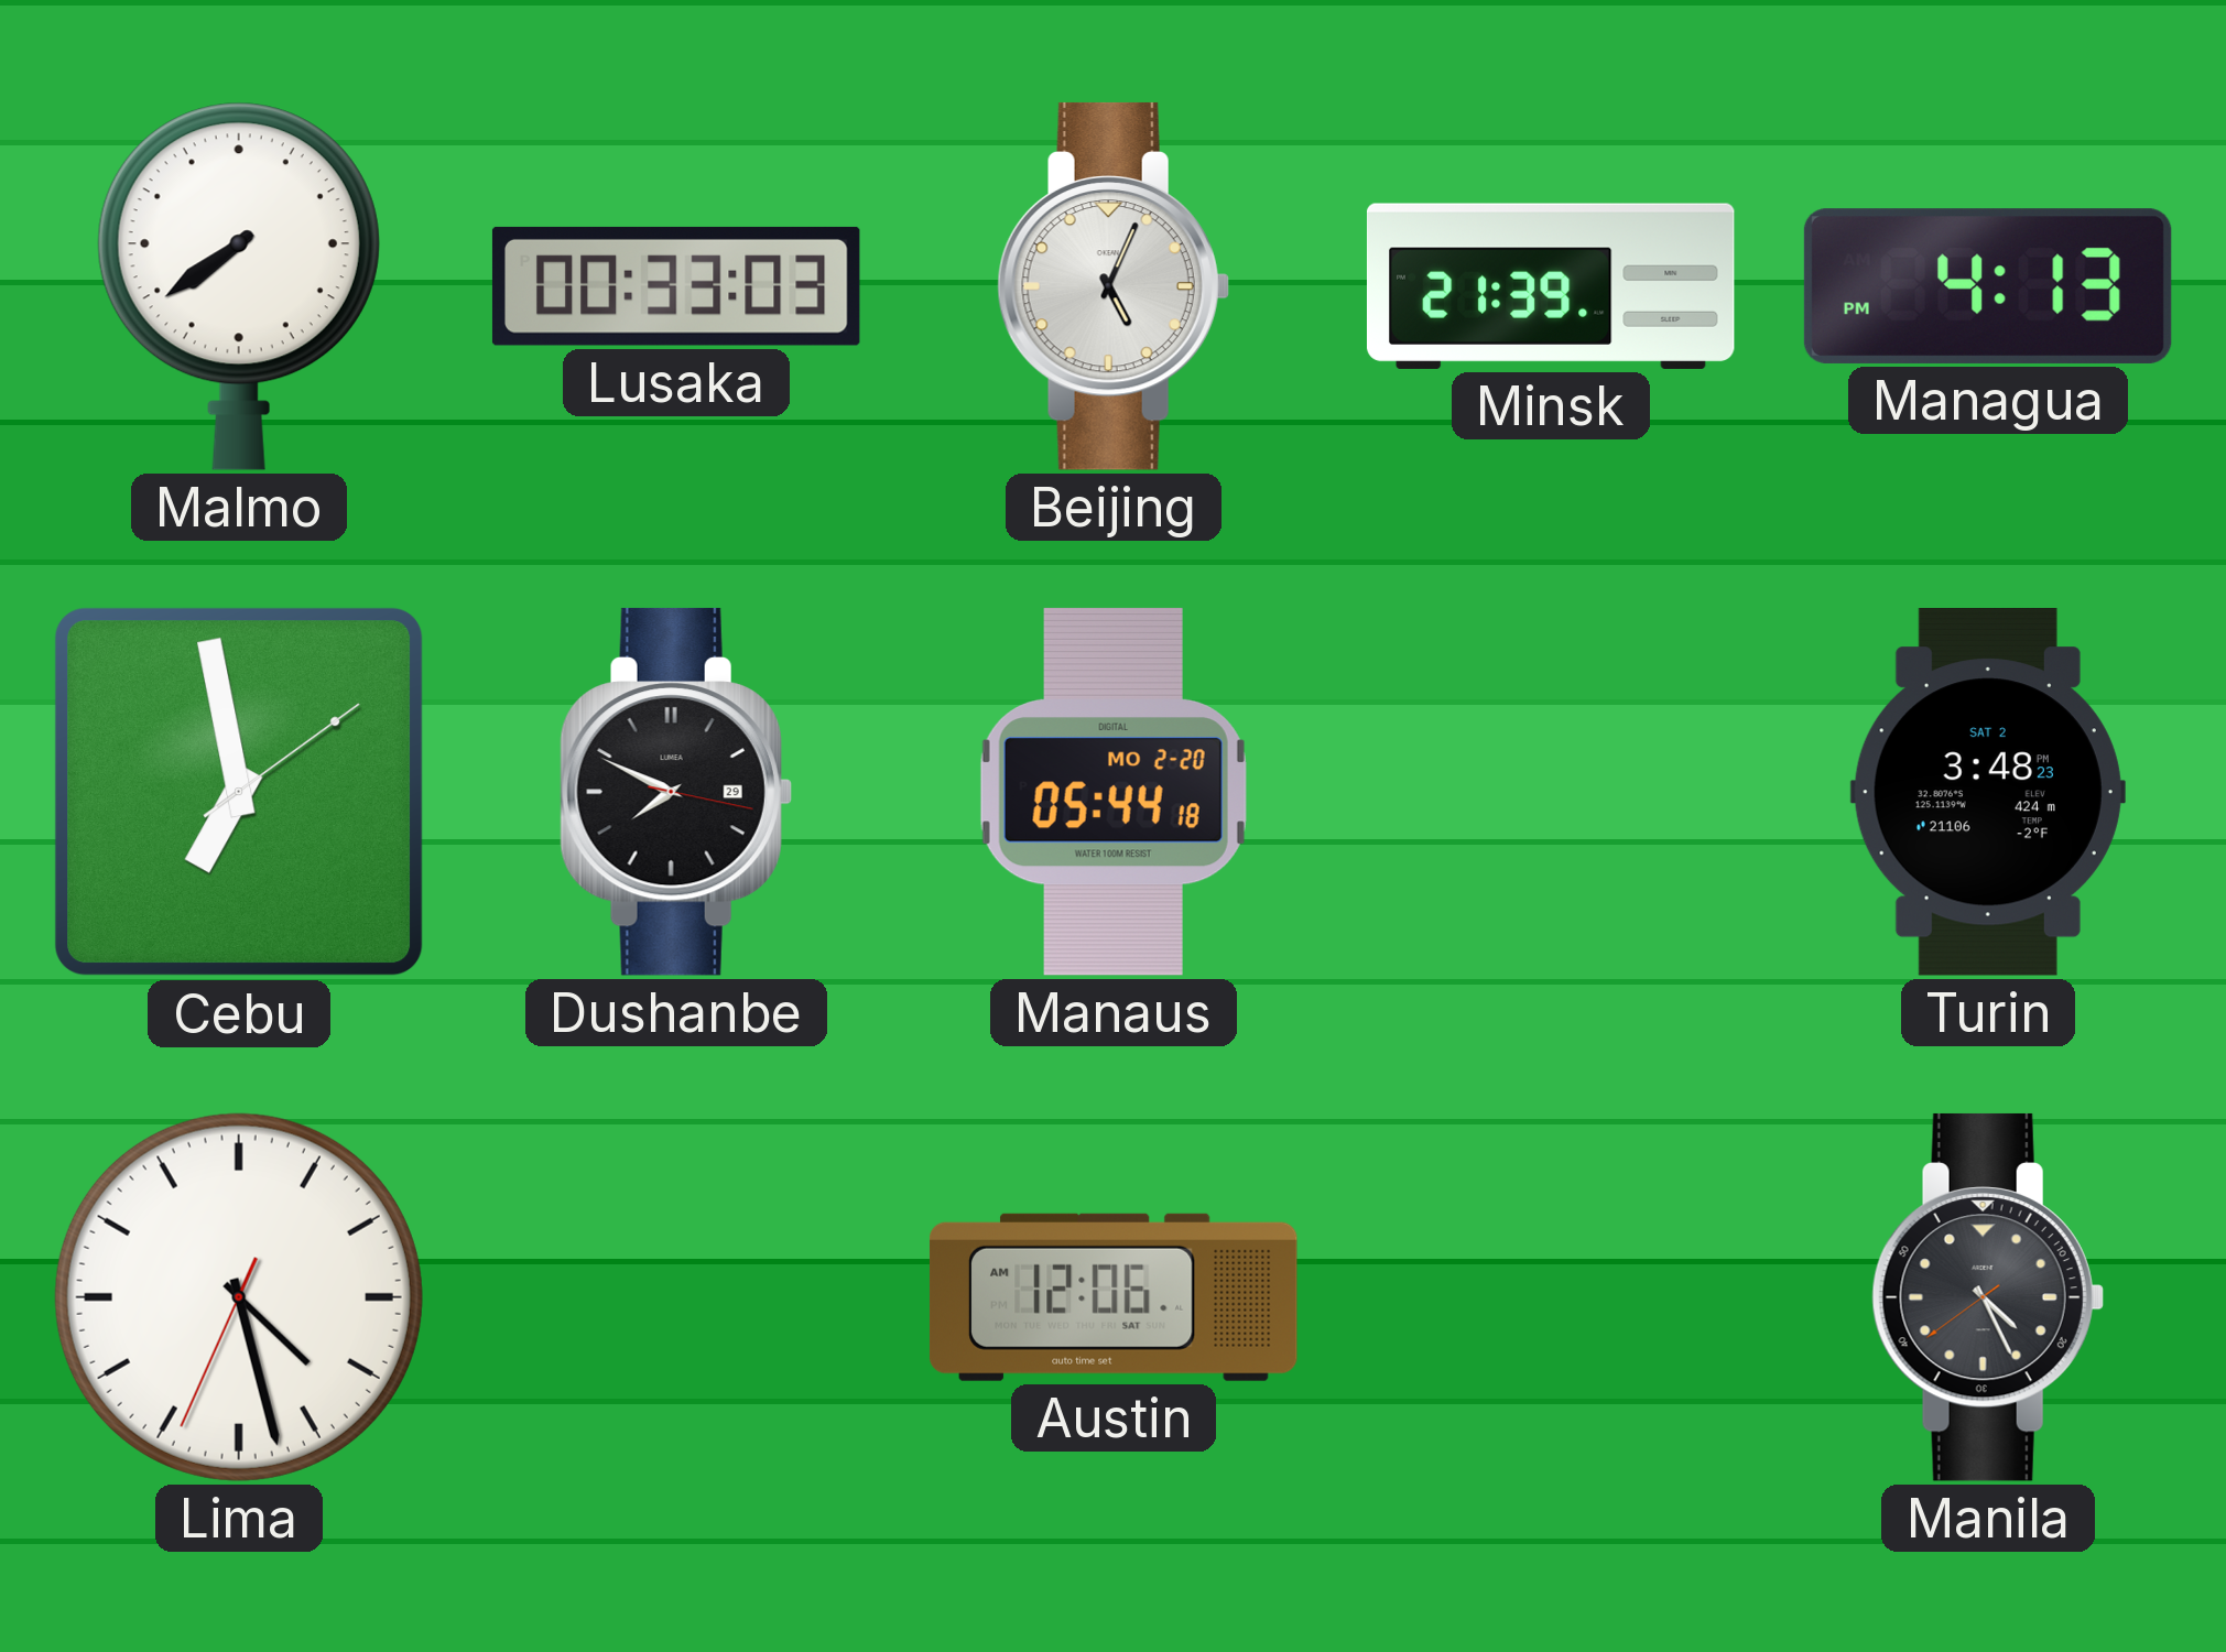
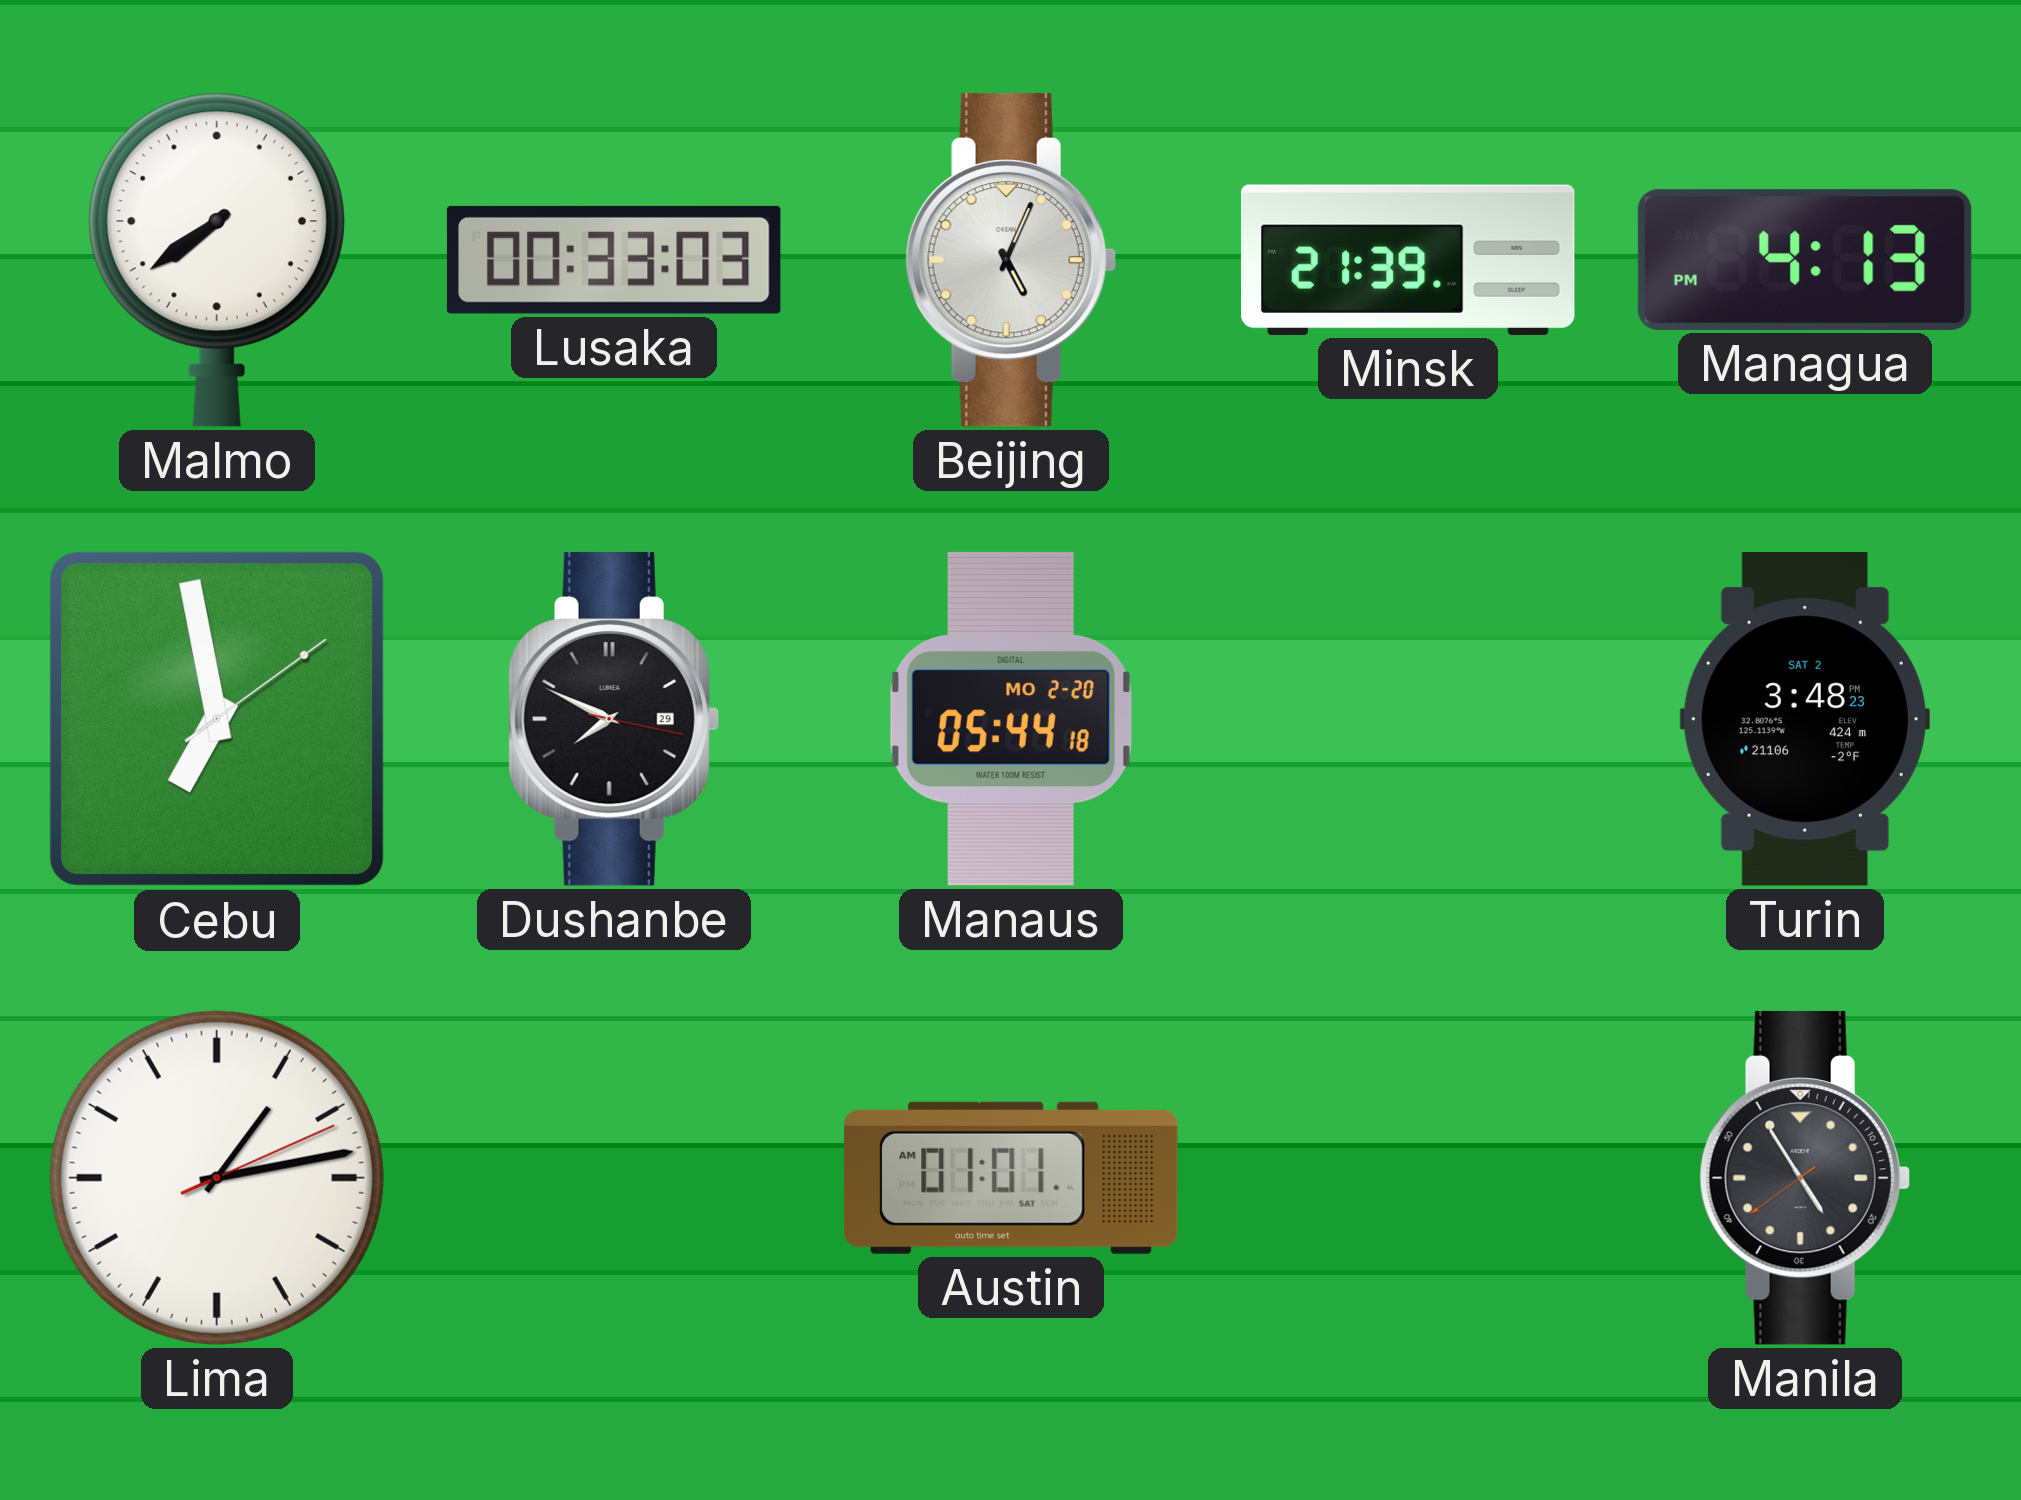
Lima: 4:27 -> 1:13 (217, 1178)
Austin: 12:06 -> 01:01 (1011, 1178)
Manila: 4:25 -> 4:54 (1805, 1178)
